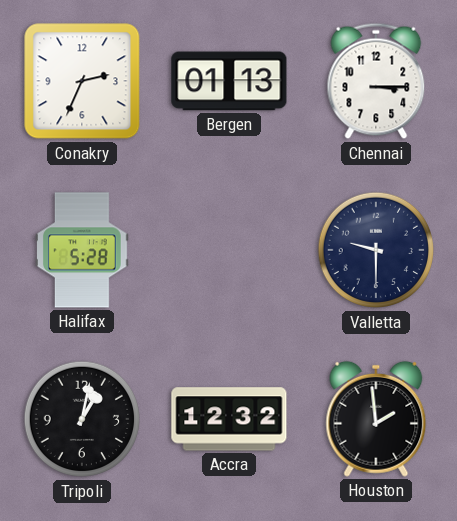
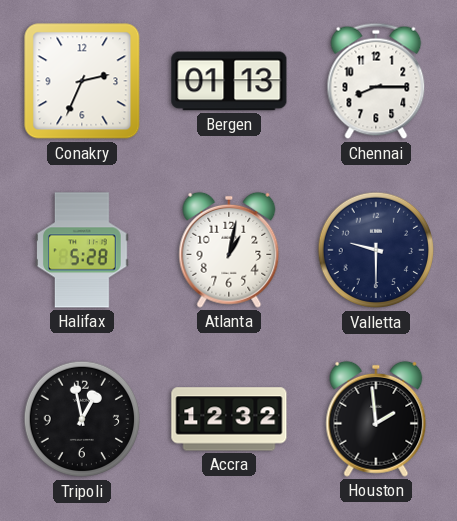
Chennai: 3:15 -> 8:15 (376, 81)
Atlanta: none -> 1:02 (229, 250)
Tripoli: 1:02 -> 12:58 (81, 419)
